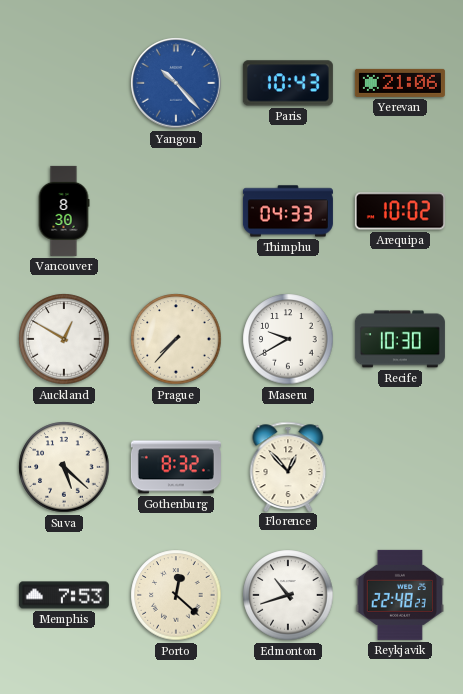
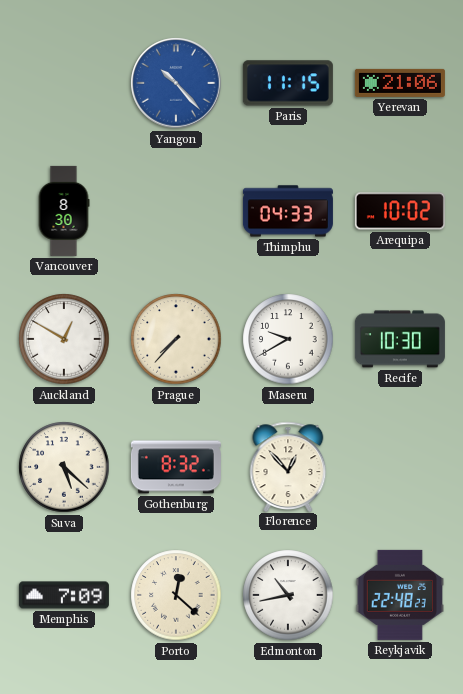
Paris: 10:43 -> 11:15 (288, 83)
Memphis: 7:53 -> 7:09 (64, 595)
Edmonton: 10:42 -> 10:43 (288, 595)
